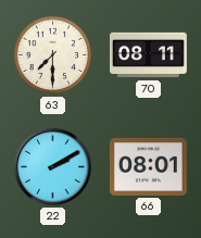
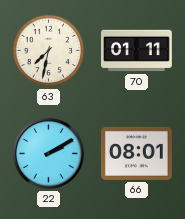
63: 7:30 -> 7:32 (49, 51)
70: 08:11 -> 01:11 (137, 51)
